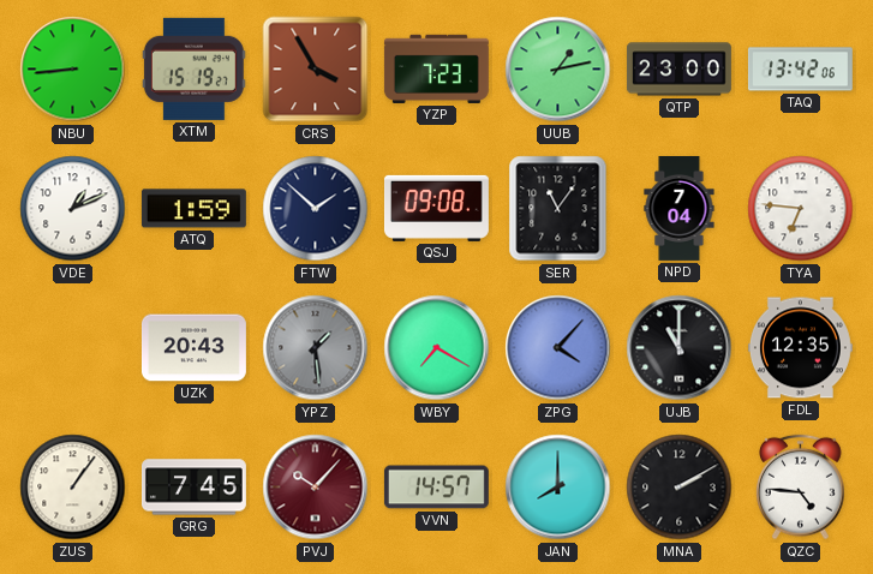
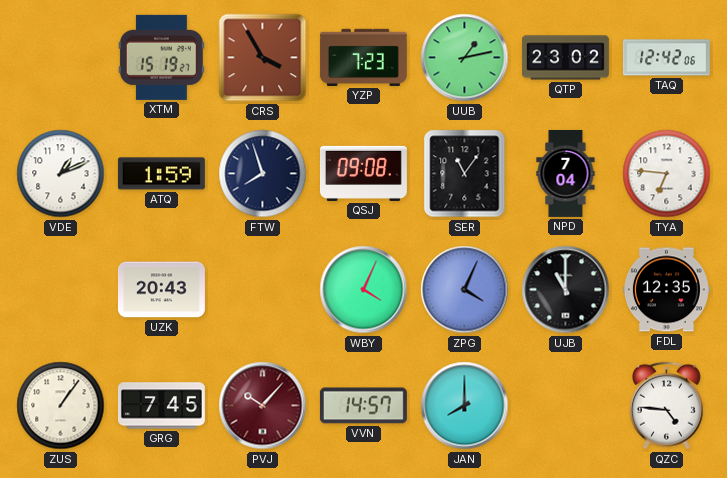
NBU: 8:44 -> none (73, 70)
QTP: 23:00 -> 23:02 (565, 58)
TAQ: 13:42 -> 12:42 (666, 58)
FTW: 1:52 -> 7:57 (263, 174)
YPZ: 1:29 -> none (316, 348)
WBY: 7:20 -> 4:04 (364, 290)
ZPG: 4:07 -> 4:04 (465, 290)
MNA: 2:10 -> none (680, 488)
